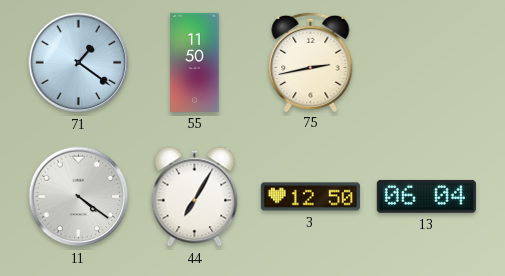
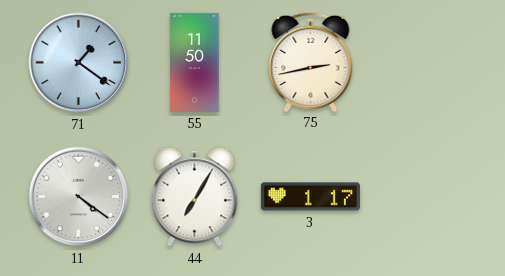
3: 12:50 -> 1:17 (310, 197)
13: 06:04 -> none (426, 196)
